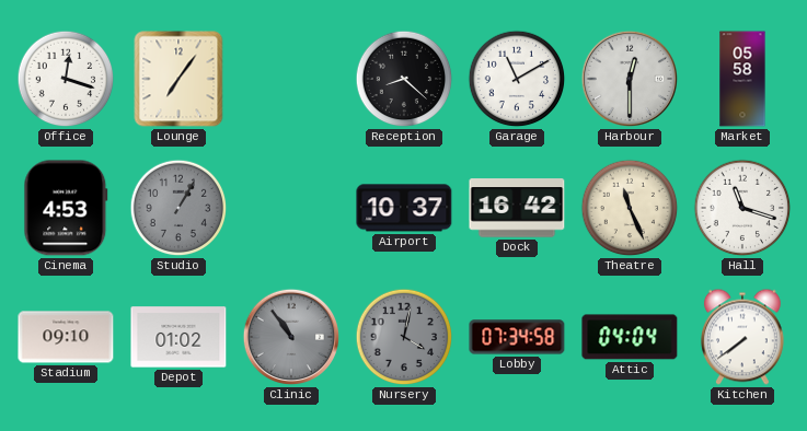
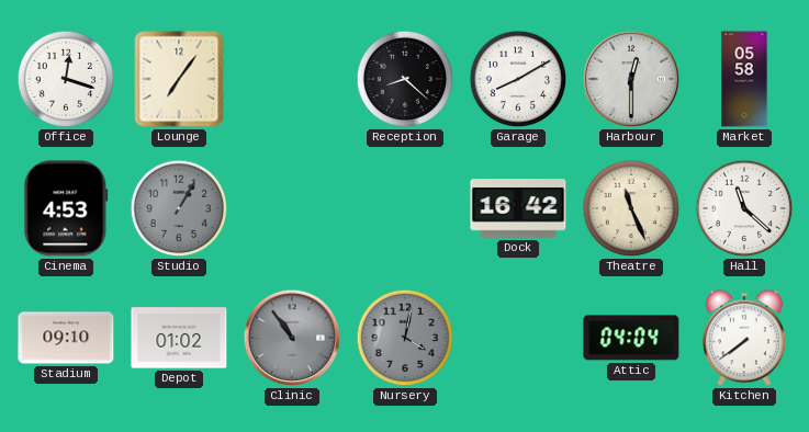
Garage: 11:10 -> 8:10 (518, 79)
Airport: 10:37 -> none (404, 208)
Hall: 11:18 -> 11:22 (744, 208)
Lobby: 07:34 -> none (517, 337)
